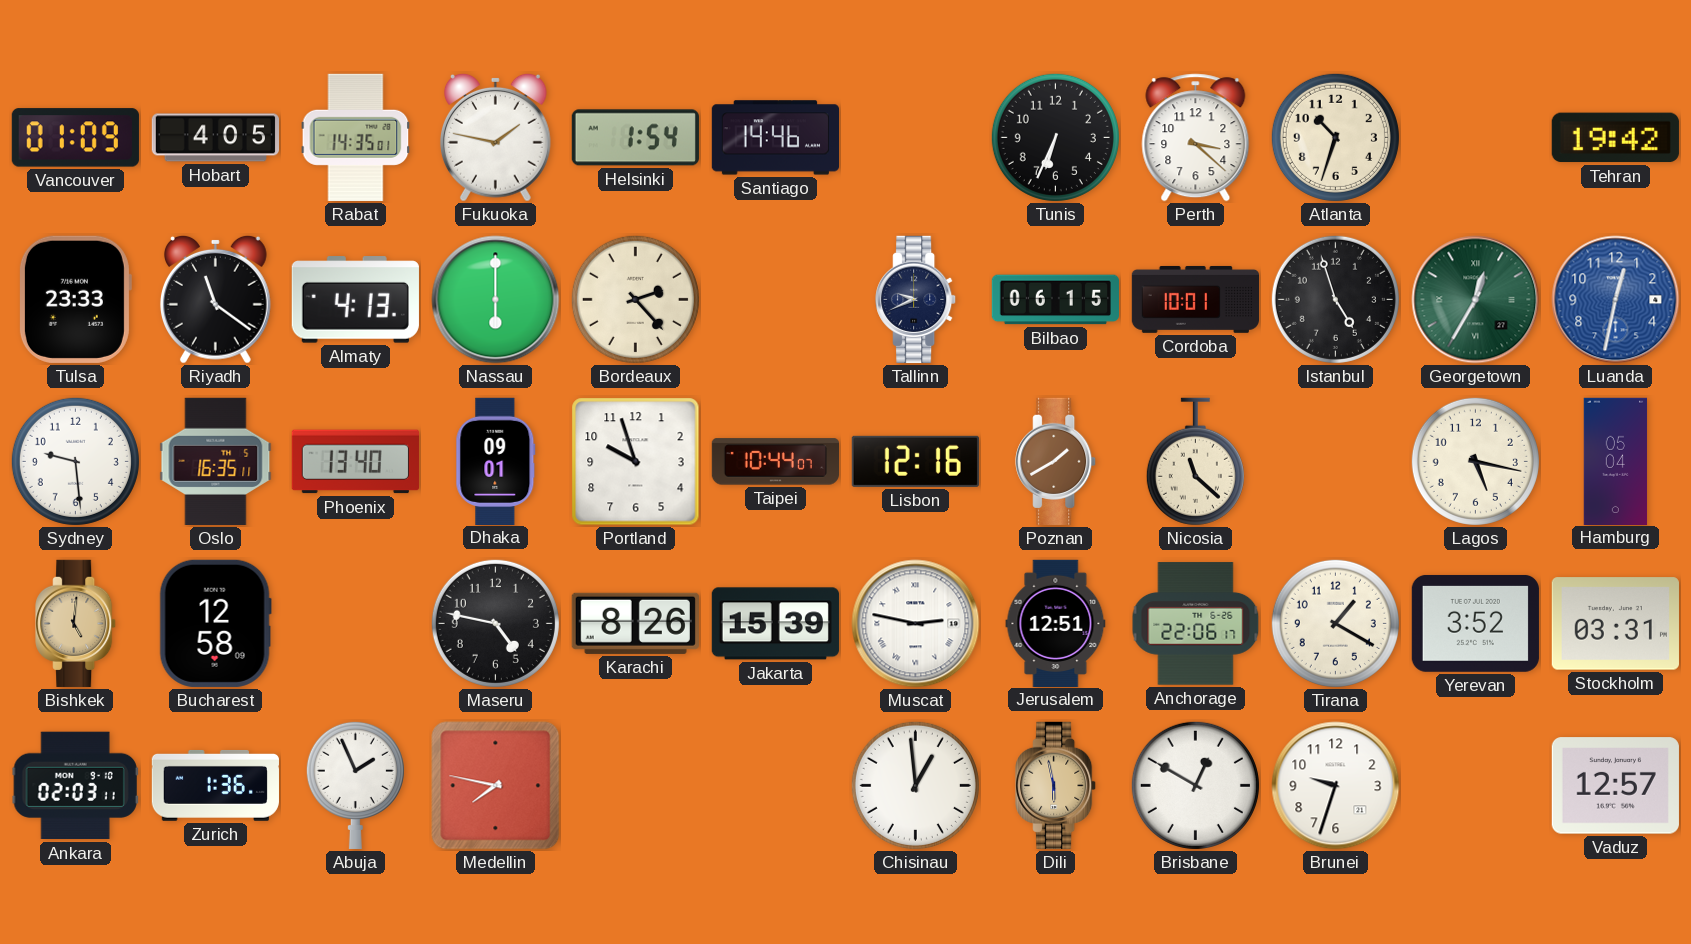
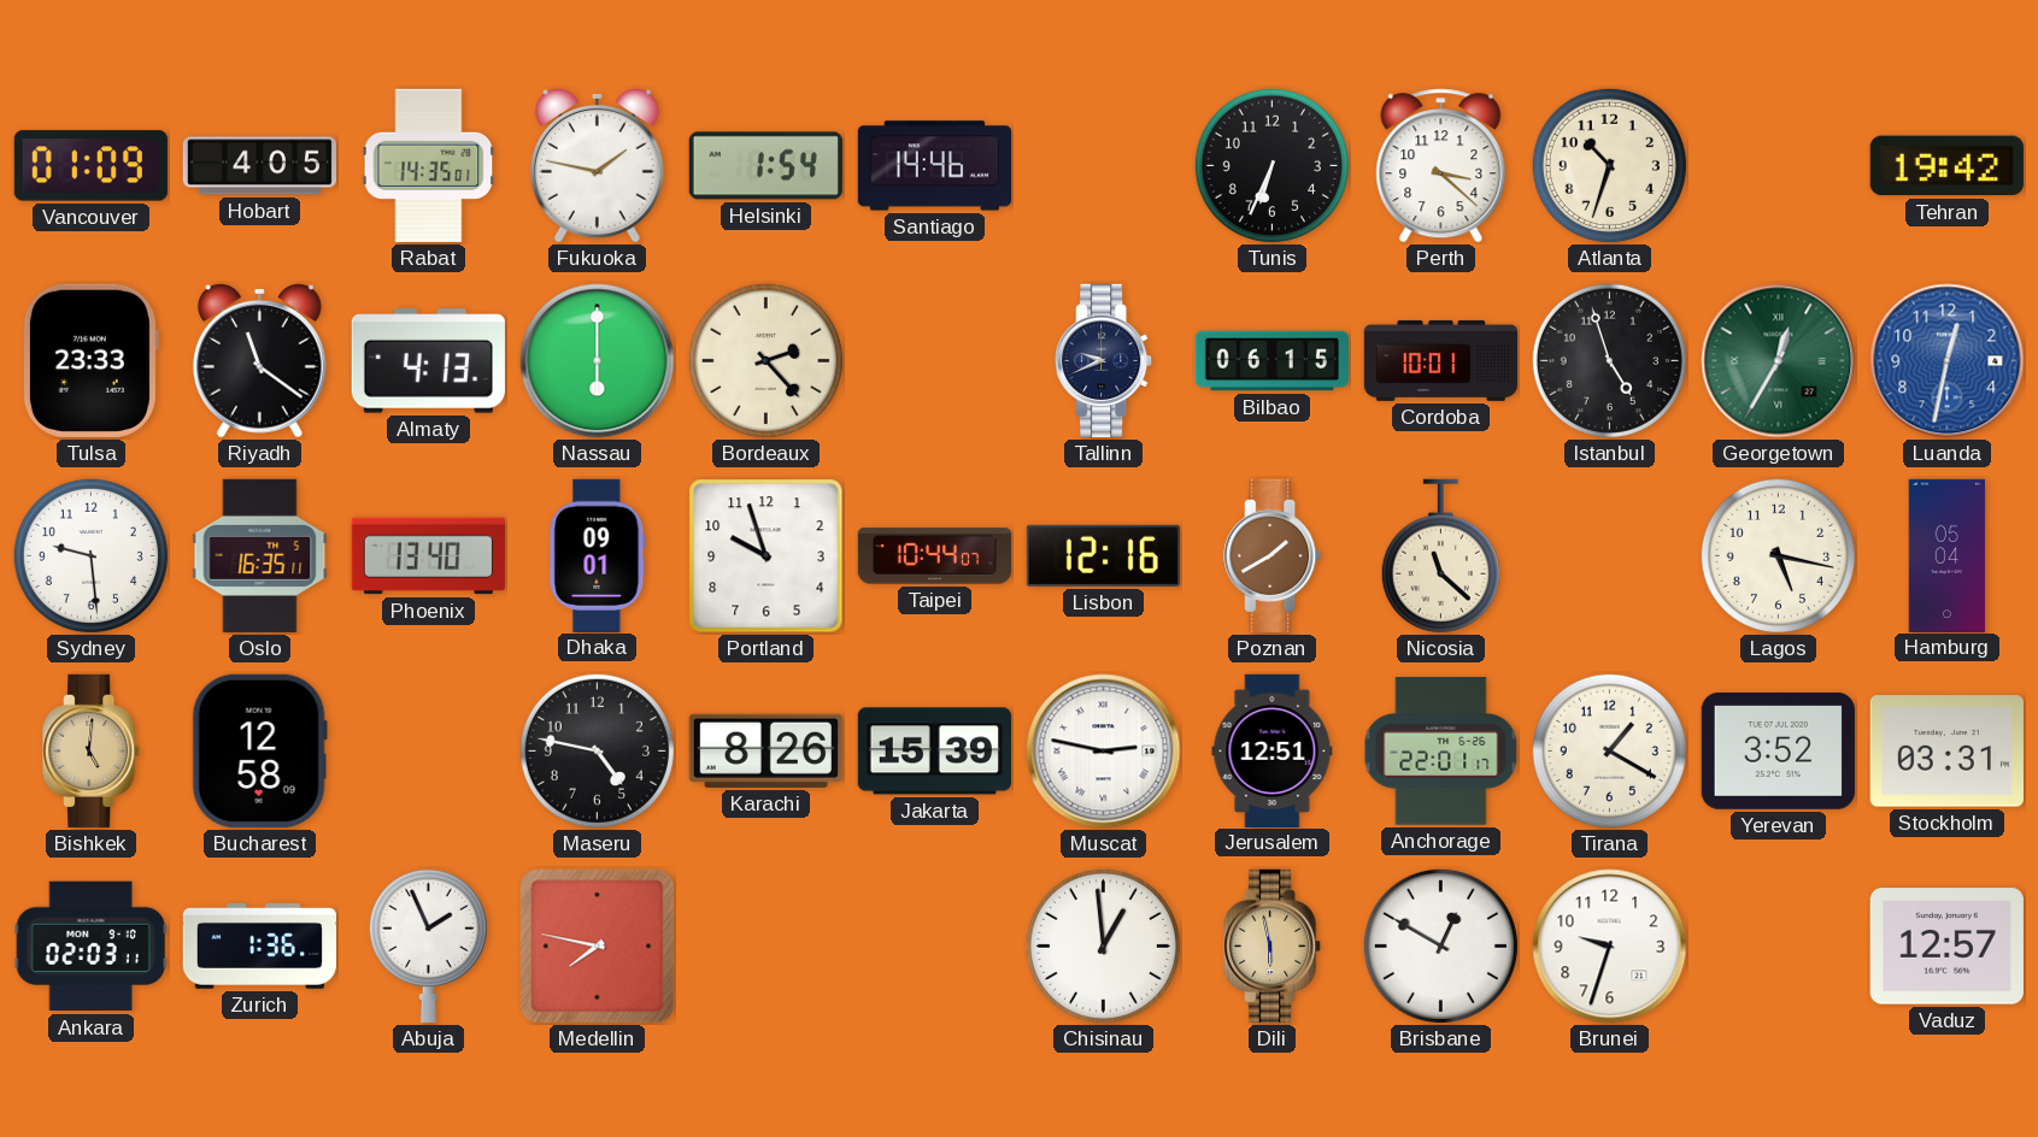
Anchorage: 22:06 -> 22:01 (1441, 752)
